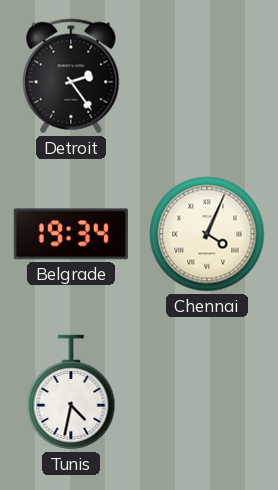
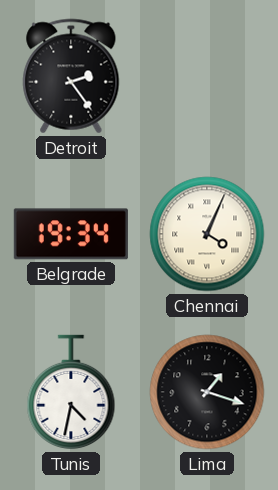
Lima: none -> 1:18 (207, 392)
